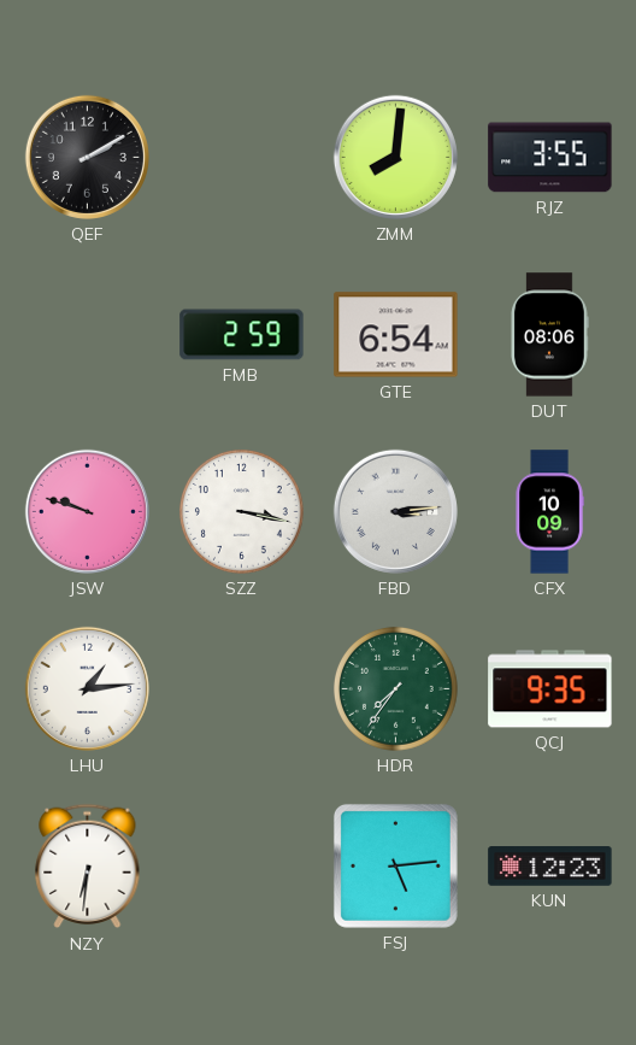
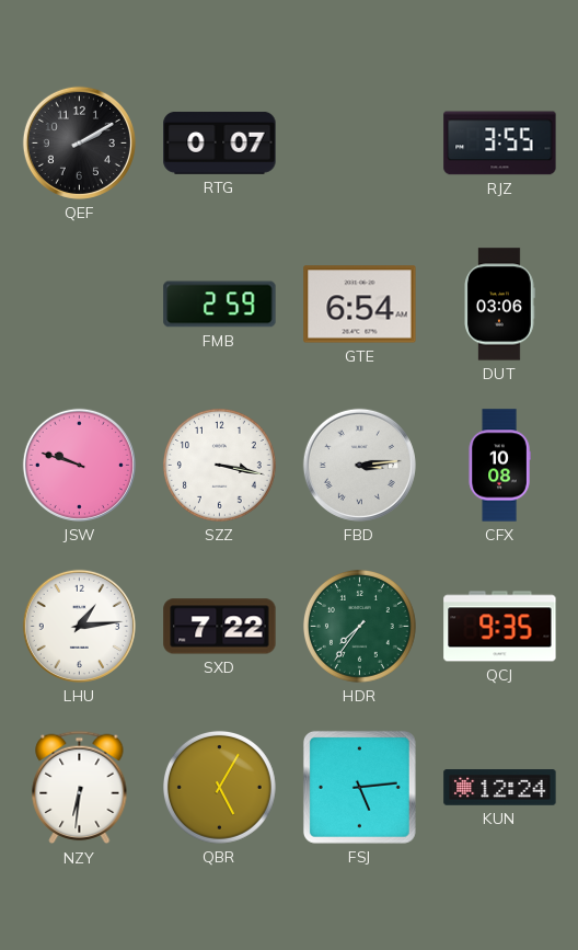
RTG: none -> 0:07 (220, 142)
ZMM: 8:01 -> none (395, 157)
DUT: 08:06 -> 03:06 (499, 305)
CFX: 10:09 -> 10:08 (499, 466)
SXD: none -> 7:22 (220, 627)
QBR: none -> 5:05 (219, 787)
KUN: 12:23 -> 12:24 (500, 788)
